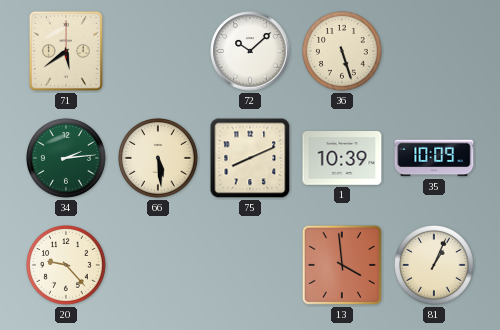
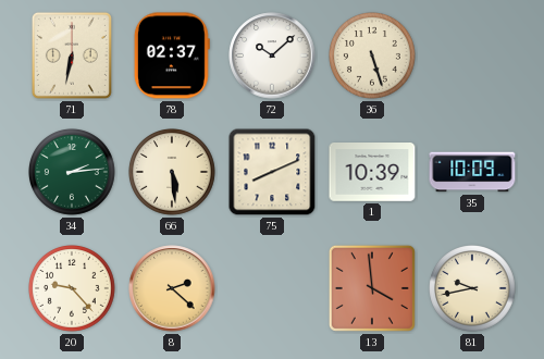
71: 5:39 -> 6:32 (72, 55)
78: none -> 02:37 (172, 55)
8: none -> 2:22 (172, 288)
81: 1:04 -> 9:43 (473, 289)
